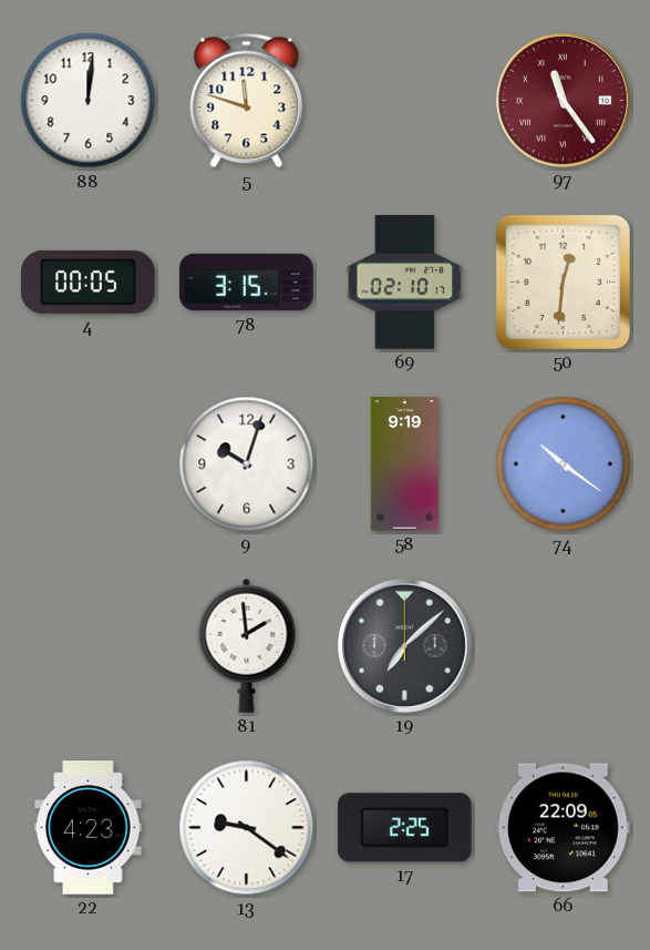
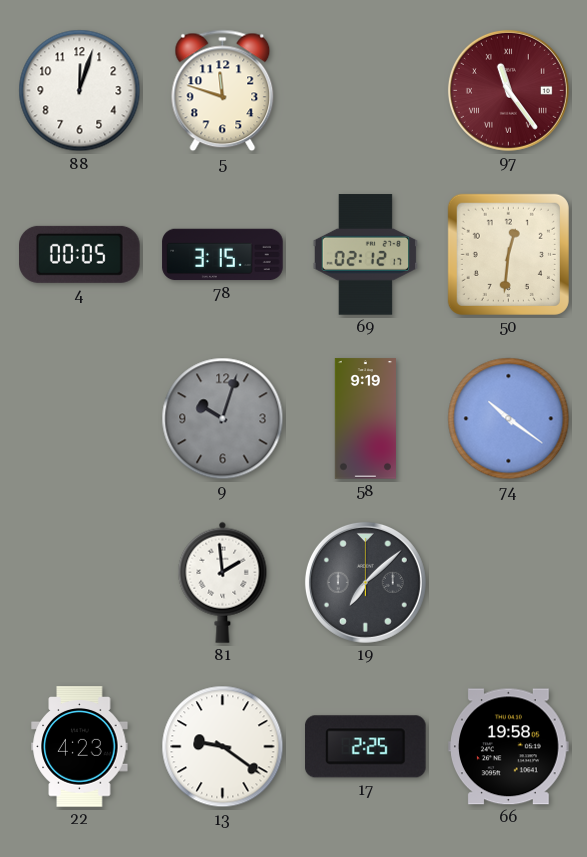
88: 12:01 -> 12:03 (80, 91)
69: 02:10 -> 02:12 (366, 255)
9 dial: white -> grey (223, 419)
66: 22:09 -> 19:58 (509, 747)
